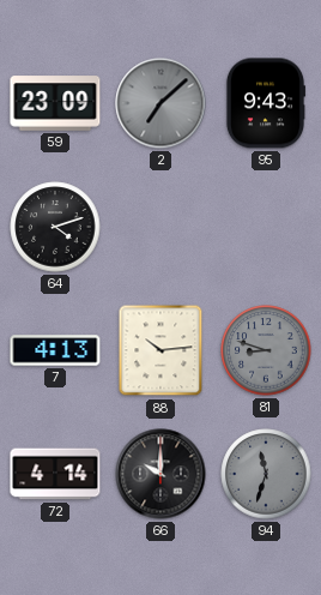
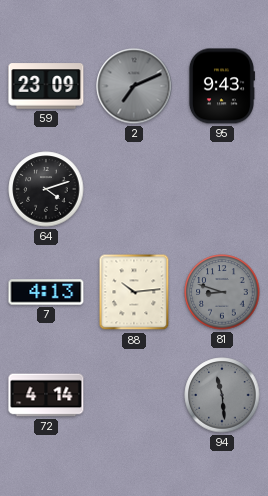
2: 7:08 -> 7:11 (134, 86)
66: 10:00 -> none (160, 474)
94: 11:33 -> 11:29 (222, 395)
